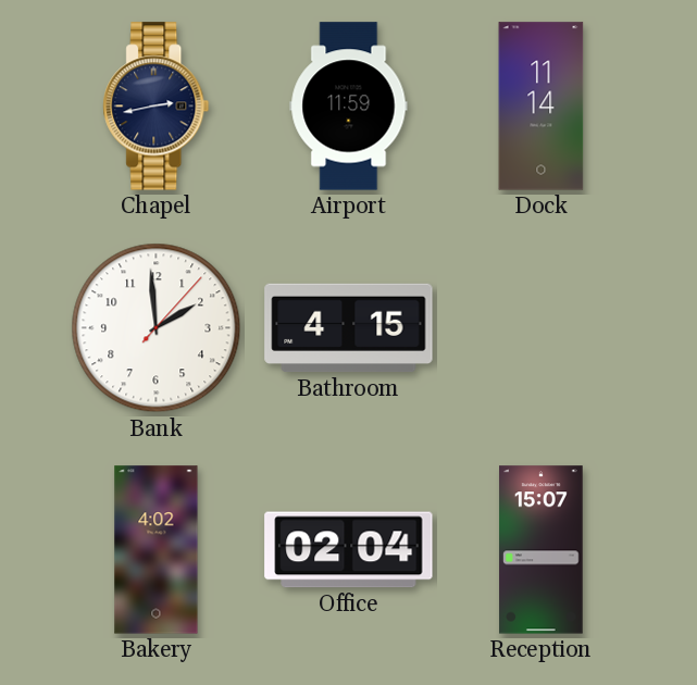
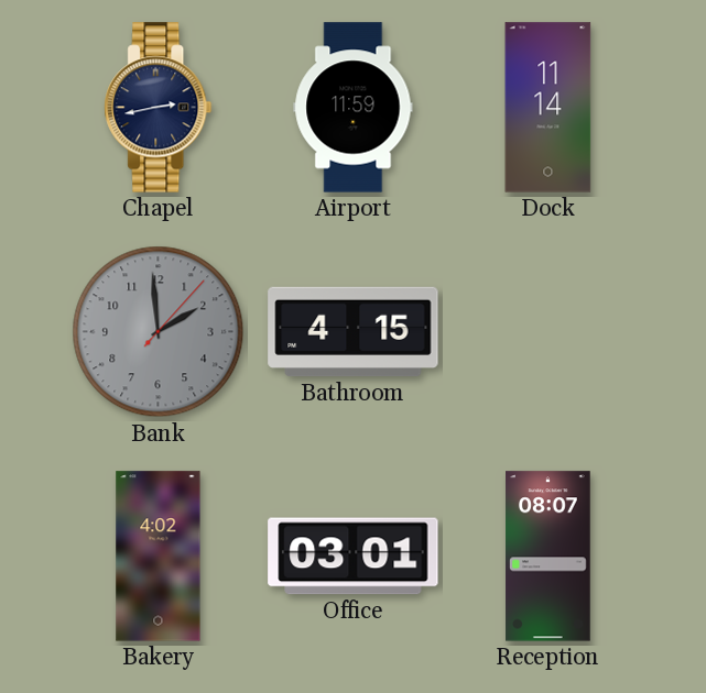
Bank dial: white -> grey (159, 332)
Office: 02:04 -> 03:01 (354, 557)
Reception: 15:07 -> 08:07 (548, 557)
